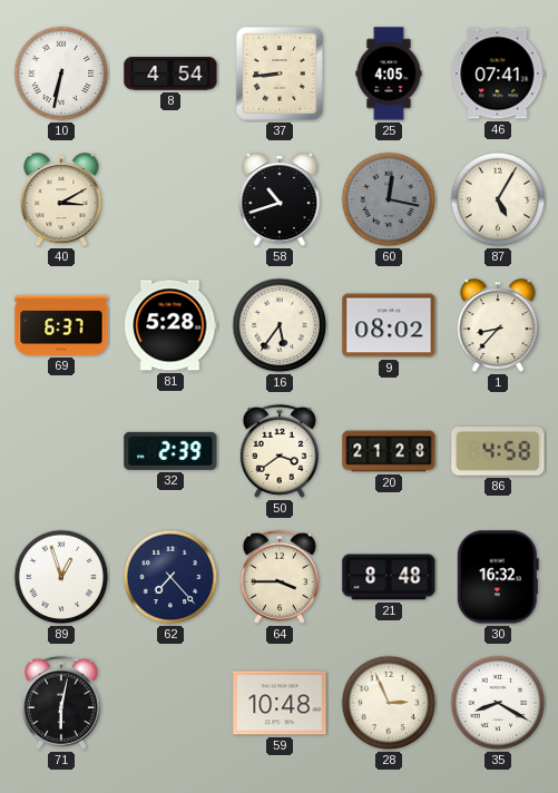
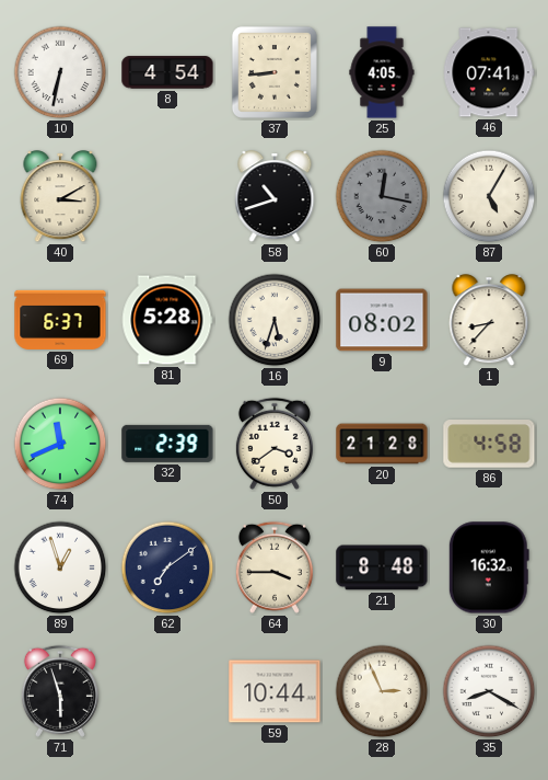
16: 5:36 -> 5:33 (275, 320)
74: none -> 11:41 (60, 444)
62: 7:23 -> 7:09 (167, 567)
71: 6:02 -> 5:57 (60, 691)
59: 10:48 -> 10:44 (275, 691)
